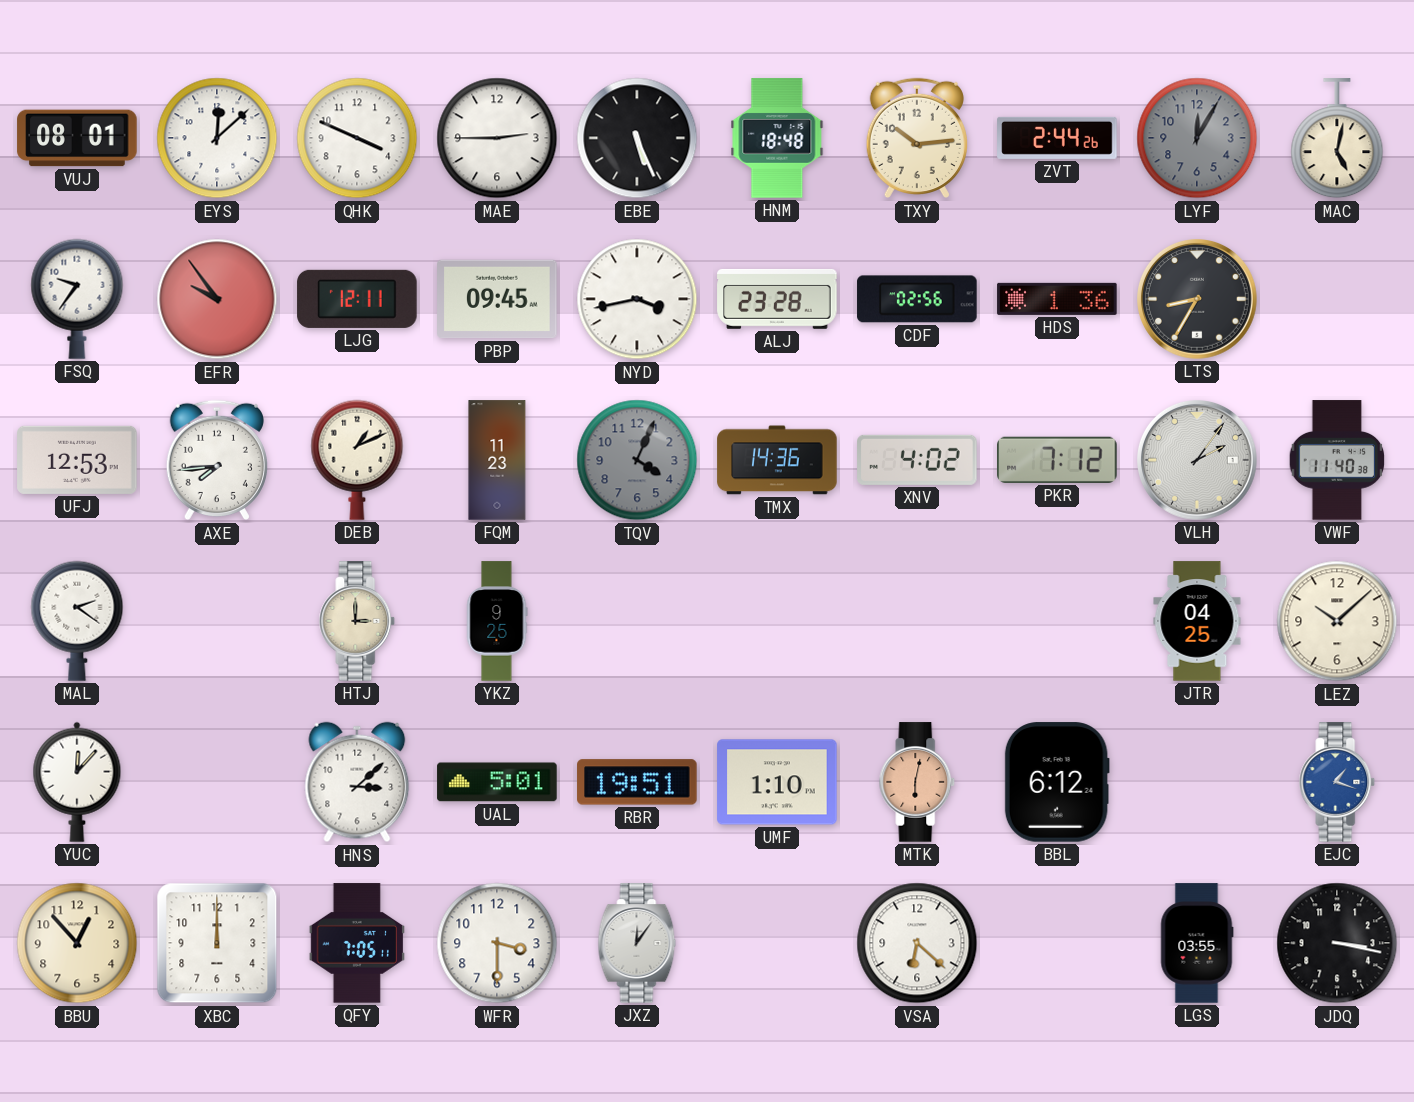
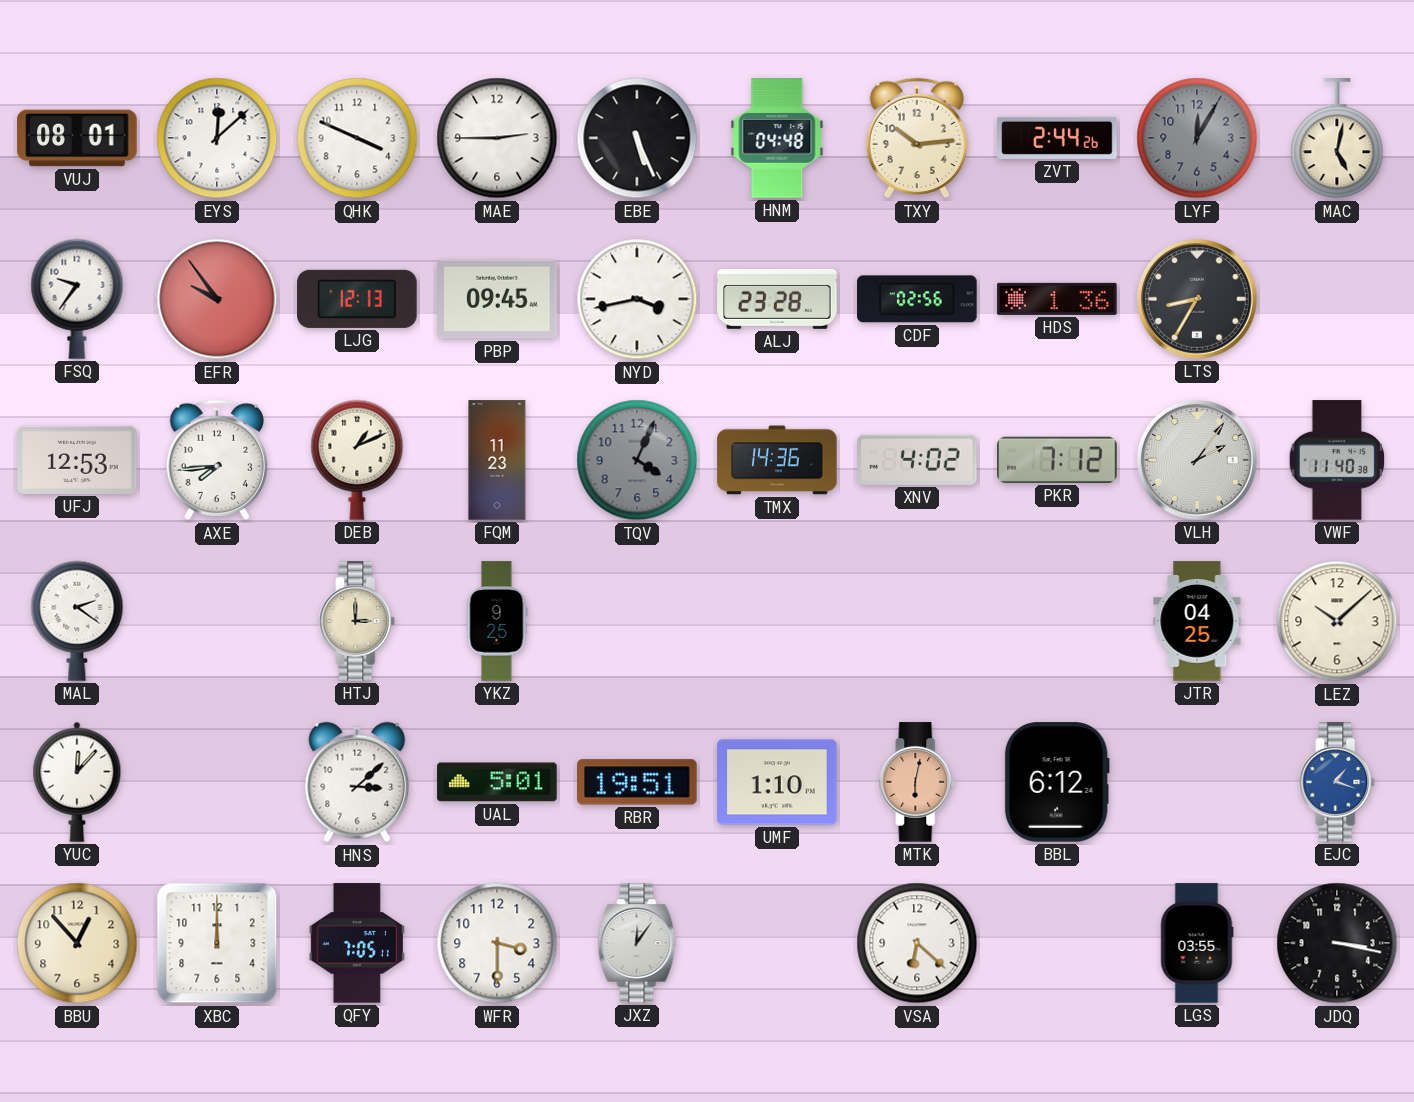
HNM: 18:48 -> 04:48 (777, 138)
LJG: 12:11 -> 12:13 (357, 299)
